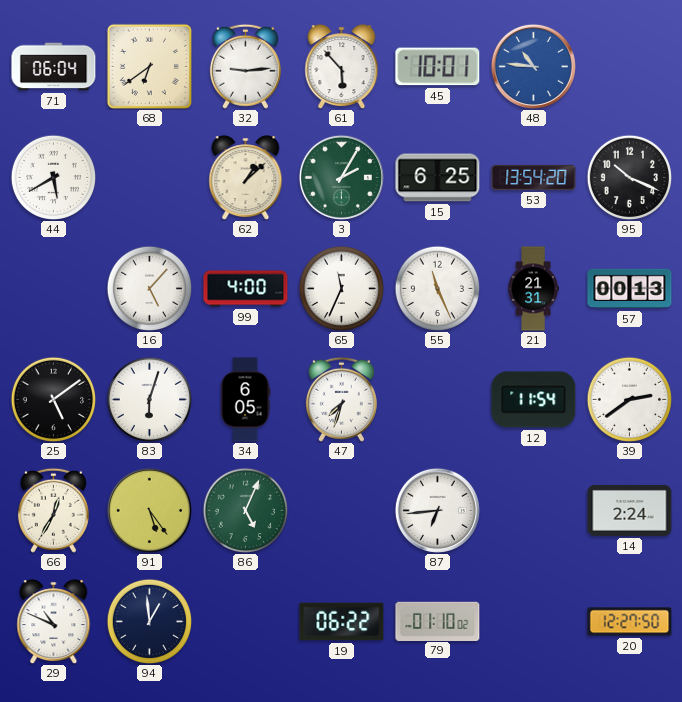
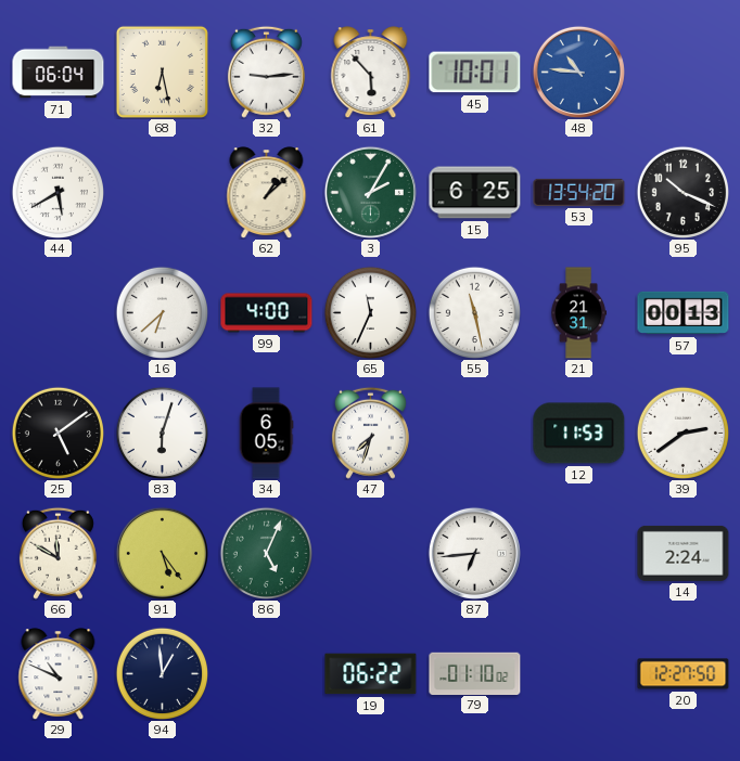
68: 6:39 -> 6:28 (162, 72)
16: 5:07 -> 6:38 (162, 312)
55: 11:26 -> 11:28 (474, 312)
12: 11:54 -> 11:53 (579, 434)
66: 12:35 -> 11:50 (58, 553)
